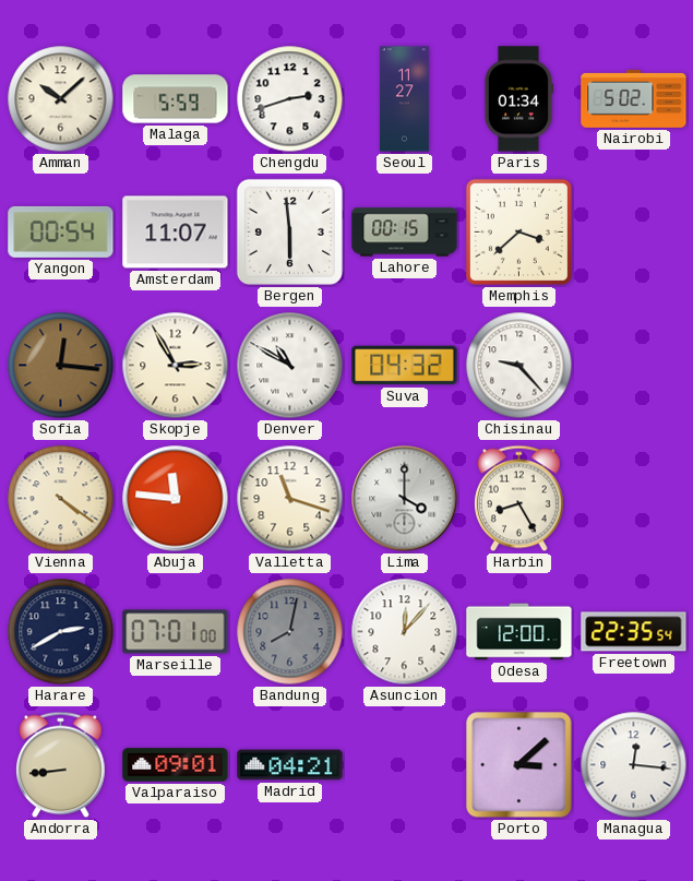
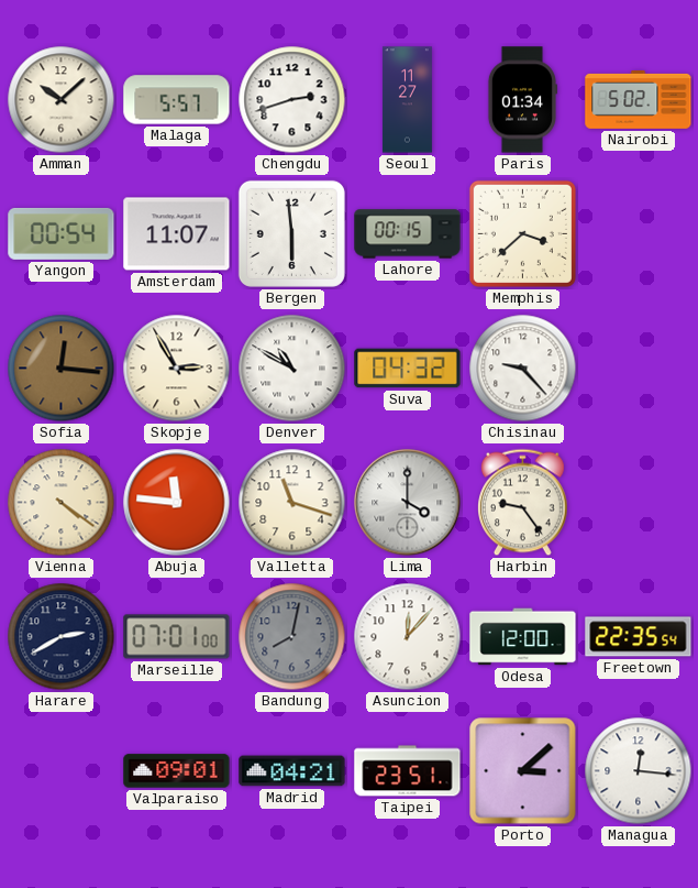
Malaga: 5:59 -> 5:57 (177, 100)
Harbin: 8:25 -> 9:24 (523, 503)
Andorra: 8:44 -> none (61, 765)
Taipei: none -> 23:51 (408, 771)
